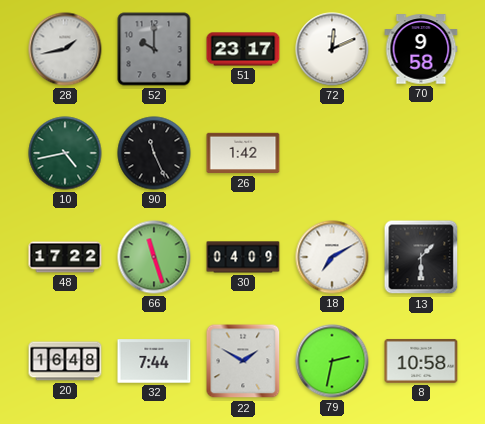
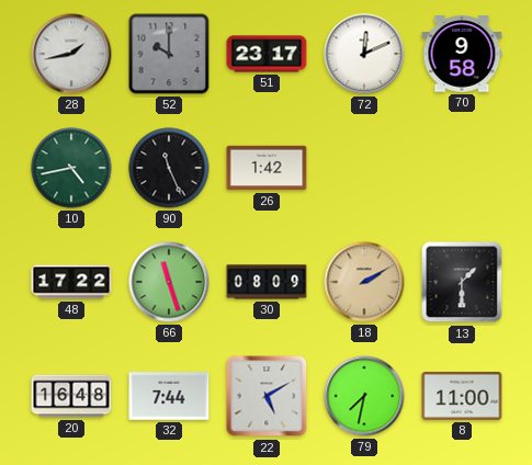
30: 04:09 -> 08:09 (267, 282)
18: 7:10 -> 2:10 (364, 282)
18 dial: white -> champagne (364, 282)
22: 1:50 -> 5:10 (267, 396)
79: 2:32 -> 7:32 (364, 396)
8: 10:58 -> 11:00 (462, 396)
